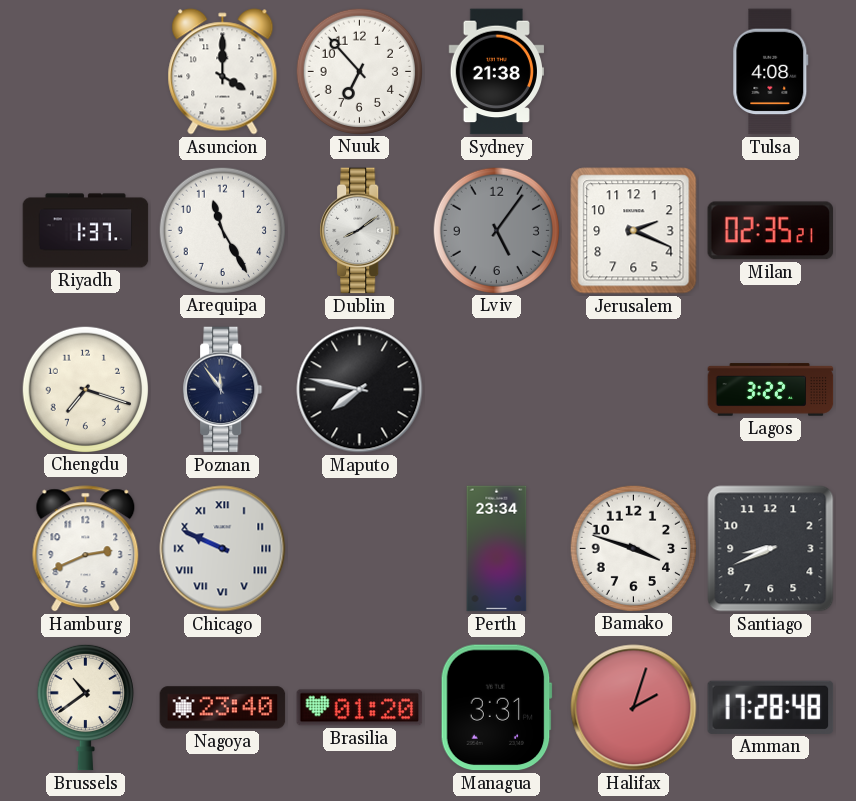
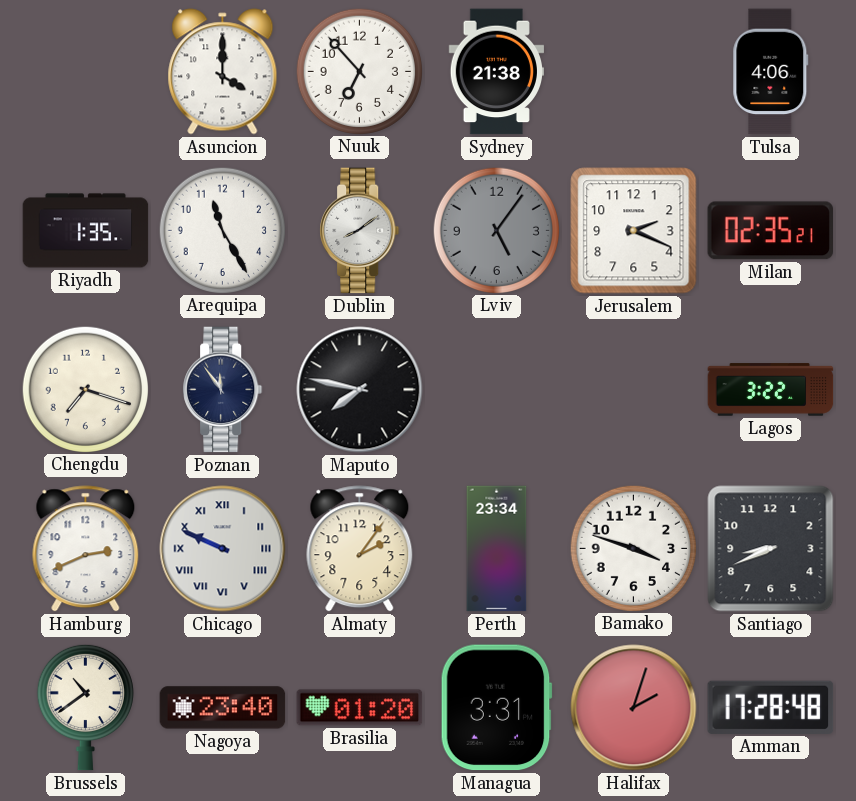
Tulsa: 4:08 -> 4:06 (771, 72)
Riyadh: 1:37 -> 1:35 (86, 231)
Almaty: none -> 2:06 (360, 549)
